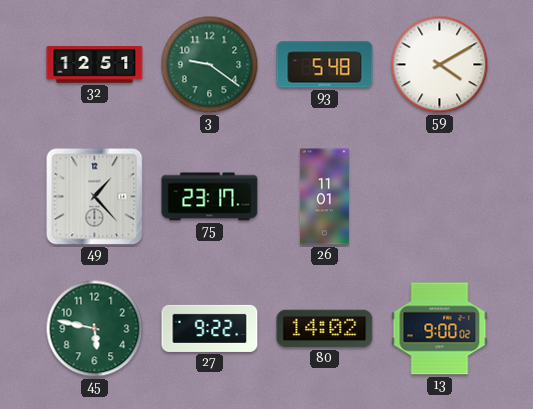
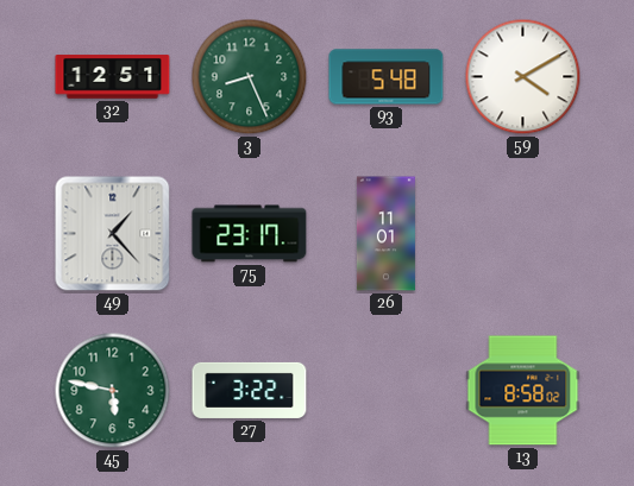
3: 9:21 -> 8:26 (250, 77)
27: 9:22 -> 3:22 (250, 390)
80: 14:02 -> none (325, 329)
13: 9:00 -> 8:58 (523, 391)
